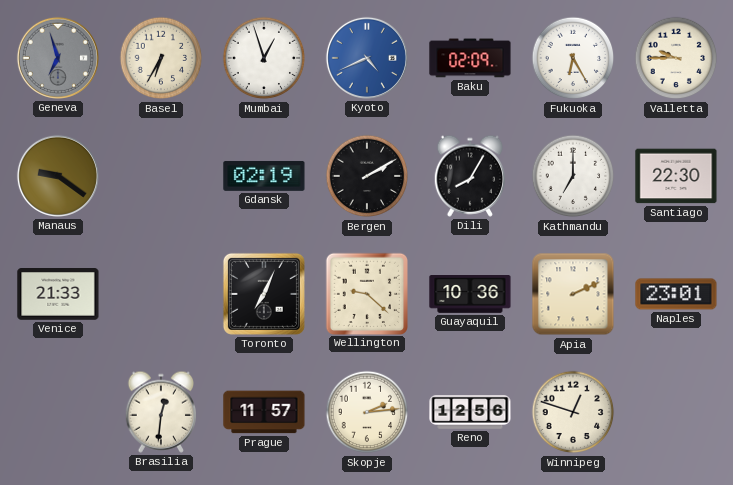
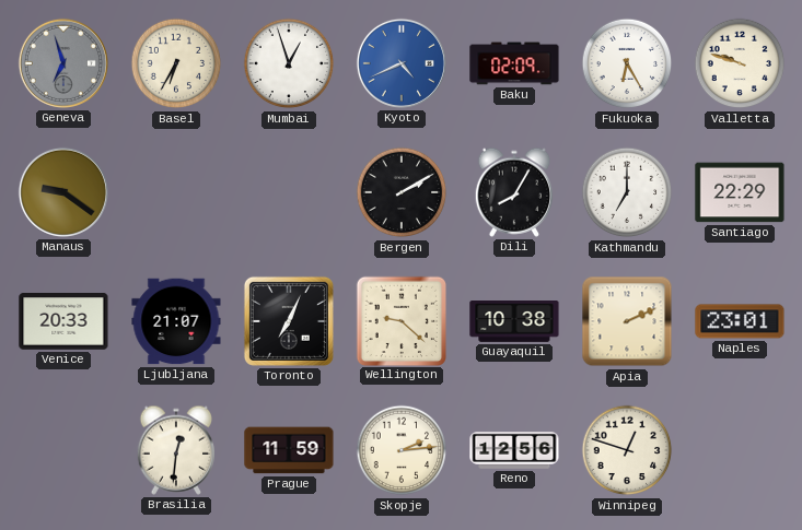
Valletta: 9:45 -> 9:48 (740, 63)
Gdansk: 02:19 -> none (264, 176)
Santiago: 22:30 -> 22:29 (740, 192)
Venice: 21:33 -> 20:33 (63, 322)
Ljubljana: none -> 21:07 (176, 321)
Guayaquil: 10:36 -> 10:38 (514, 322)
Prague: 11:57 -> 11:59 (289, 450)
